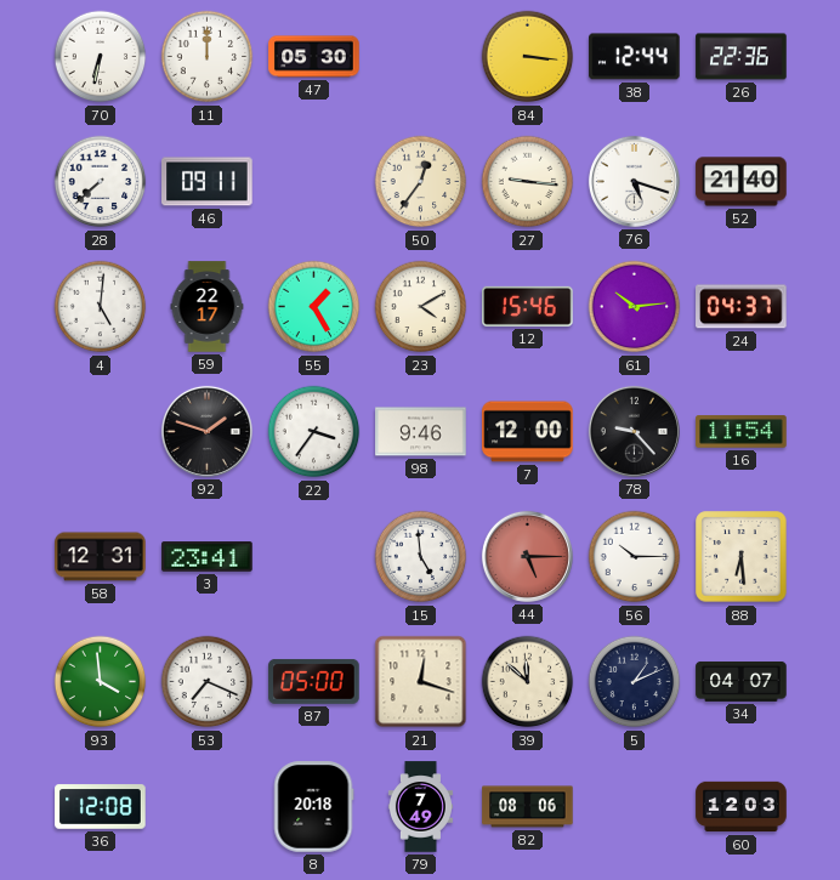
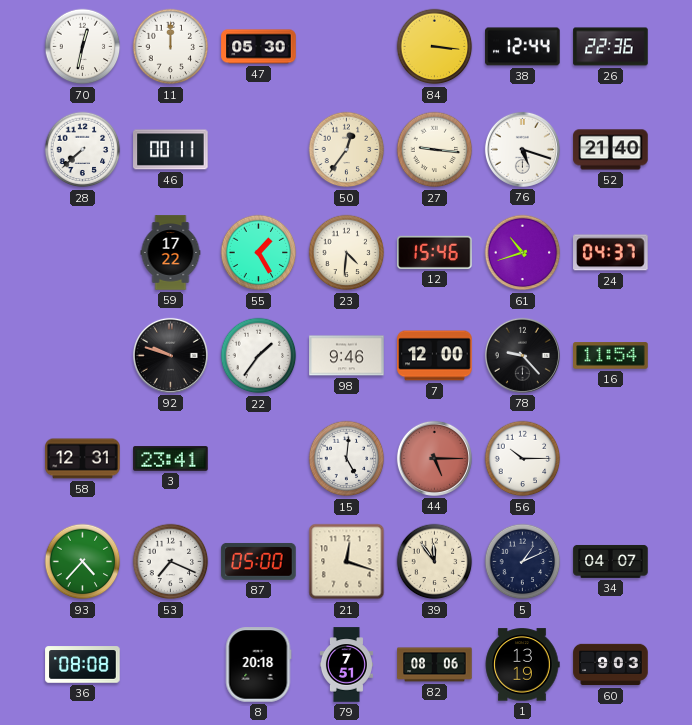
70: 6:32 -> 12:32 (83, 47)
46: 09:11 -> 00:11 (171, 150)
4: 5:01 -> none (101, 307)
59: 22:17 -> 17:22 (171, 253)
23: 4:10 -> 4:31 (347, 253)
61: 10:14 -> 10:42 (523, 253)
92: 1:48 -> 9:48 (170, 355)
22: 3:36 -> 1:36 (259, 356)
15: 4:59 -> 5:01 (347, 459)
88: 6:29 -> none (742, 557)
93: 3:59 -> 4:37 (83, 562)
39: 11:52 -> 11:54 (435, 562)
36: 12:08 -> 08:08 (83, 665)
79: 7:49 -> 7:51 (346, 665)
1: none -> 13:19 (522, 665)
60: 12:03 -> 9:03 (611, 665)
